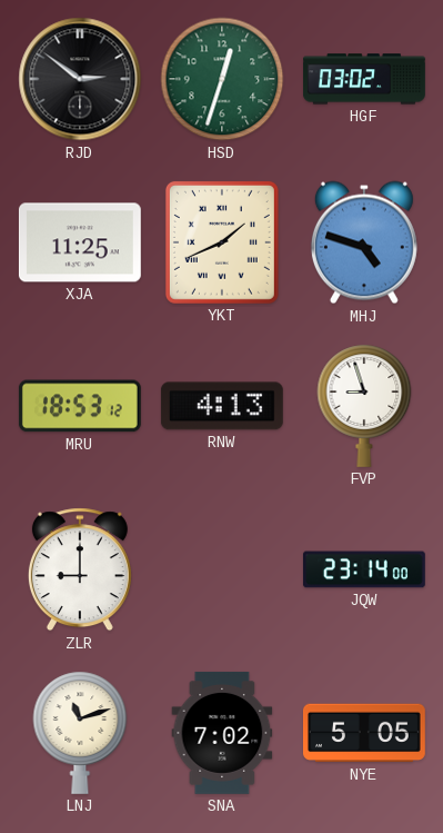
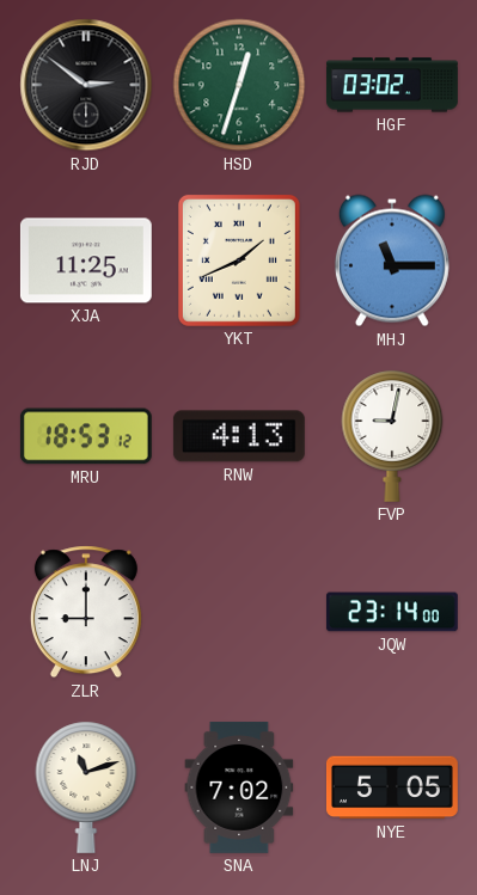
MHJ: 4:48 -> 11:15 (392, 260)
FVP: 8:57 -> 9:02 (392, 436)
